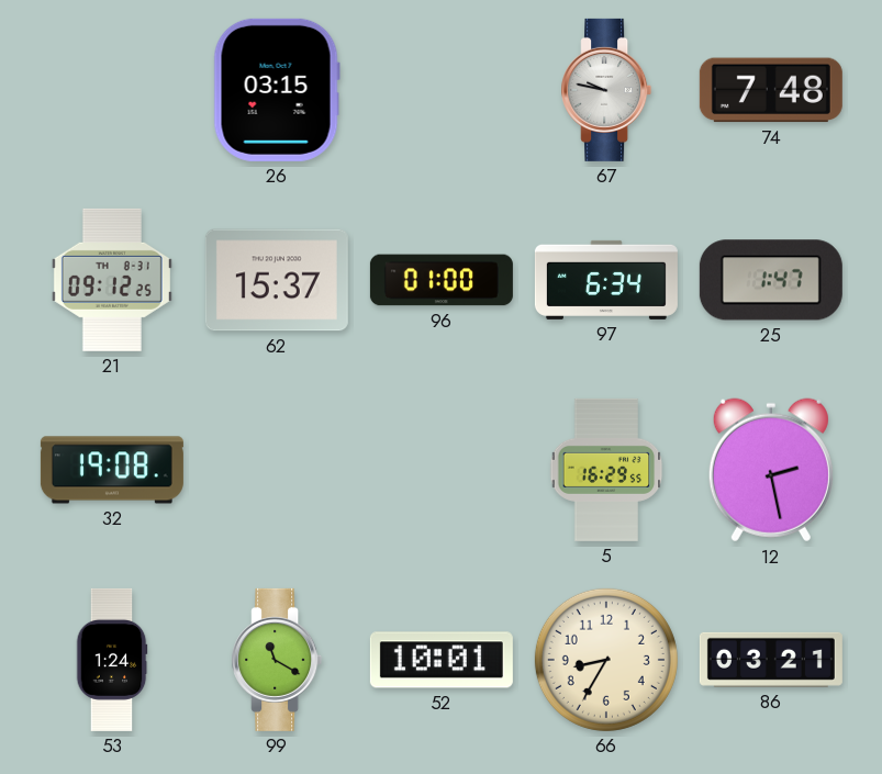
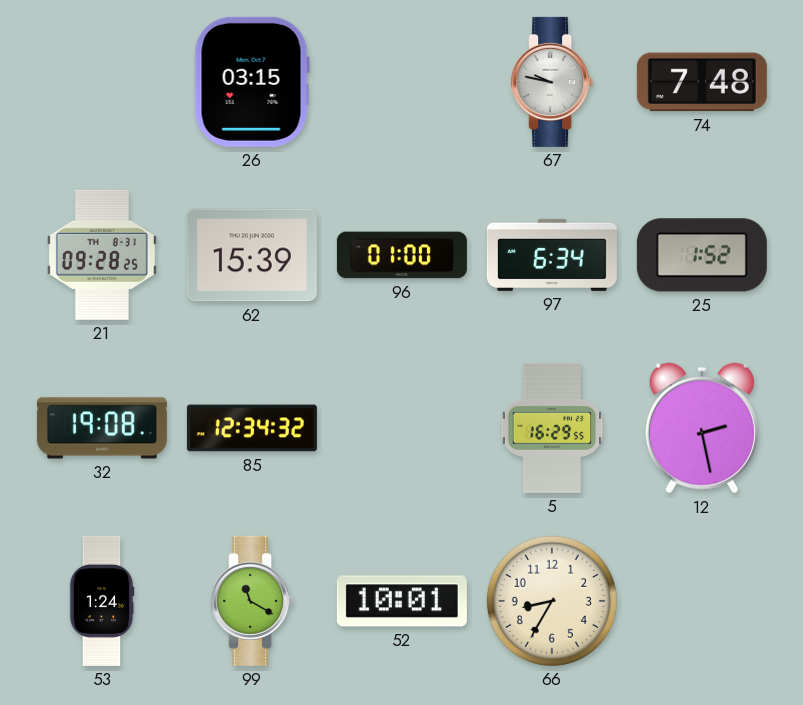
21: 09:12 -> 09:28 (102, 255)
62: 15:37 -> 15:39 (252, 255)
25: 1:47 -> 1:52 (702, 255)
85: none -> 12:34 (252, 428)
86: 03:21 -> none (771, 660)
